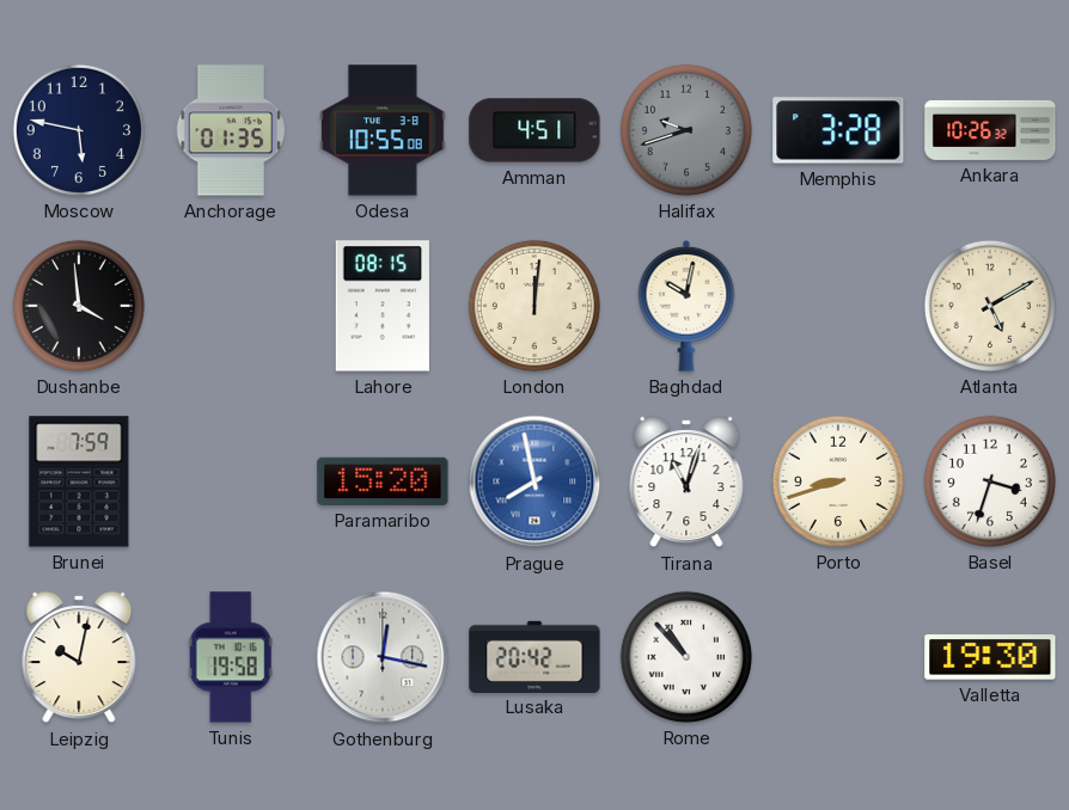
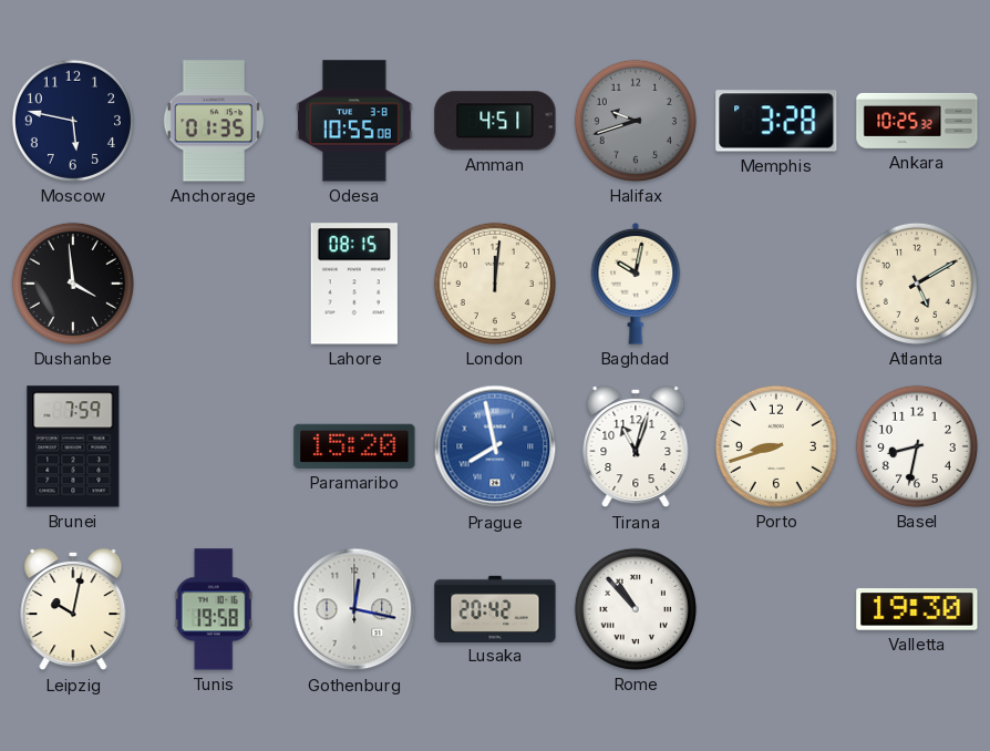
Ankara: 10:26 -> 10:25 (917, 121)
Basel: 3:33 -> 8:32 (917, 446)
